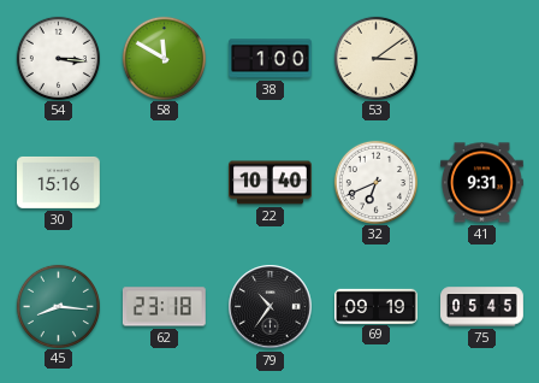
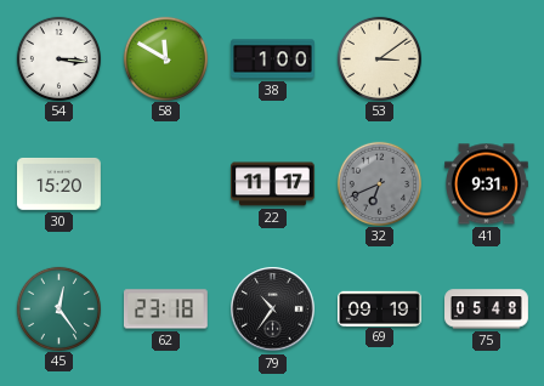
30: 15:16 -> 15:20 (59, 183)
22: 10:40 -> 11:17 (273, 185)
32 dial: white -> grey (379, 183)
45: 8:16 -> 12:24 (58, 308)
75: 05:45 -> 05:48 (487, 310)
